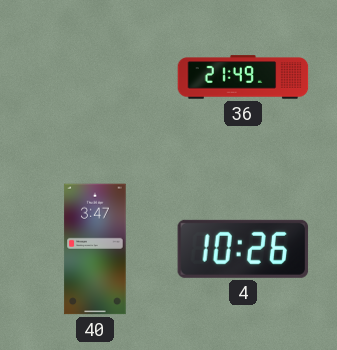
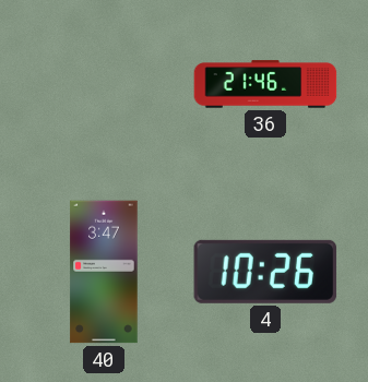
36: 21:49 -> 21:46 (265, 84)
